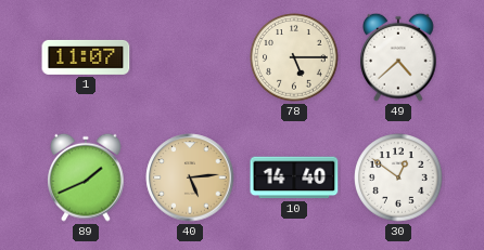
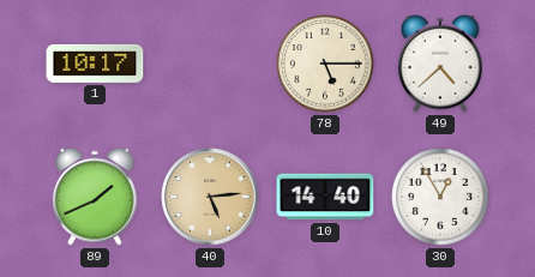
1: 11:07 -> 10:17 (95, 64)
30: 12:51 -> 12:55 (440, 197)
